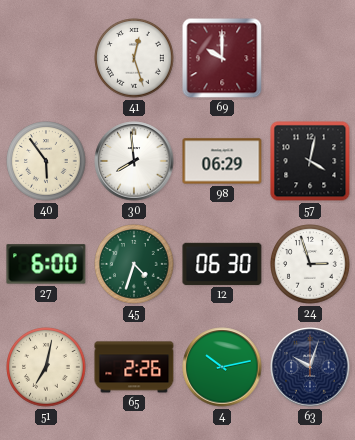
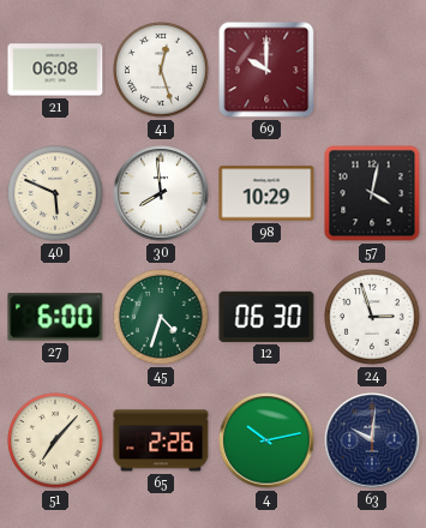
21: none -> 06:08 (55, 70)
40: 5:54 -> 5:49 (55, 193)
98: 06:29 -> 10:29 (266, 193)
51: 7:02 -> 7:07 (55, 440)
63: 10:03 -> 10:01 (372, 440)
